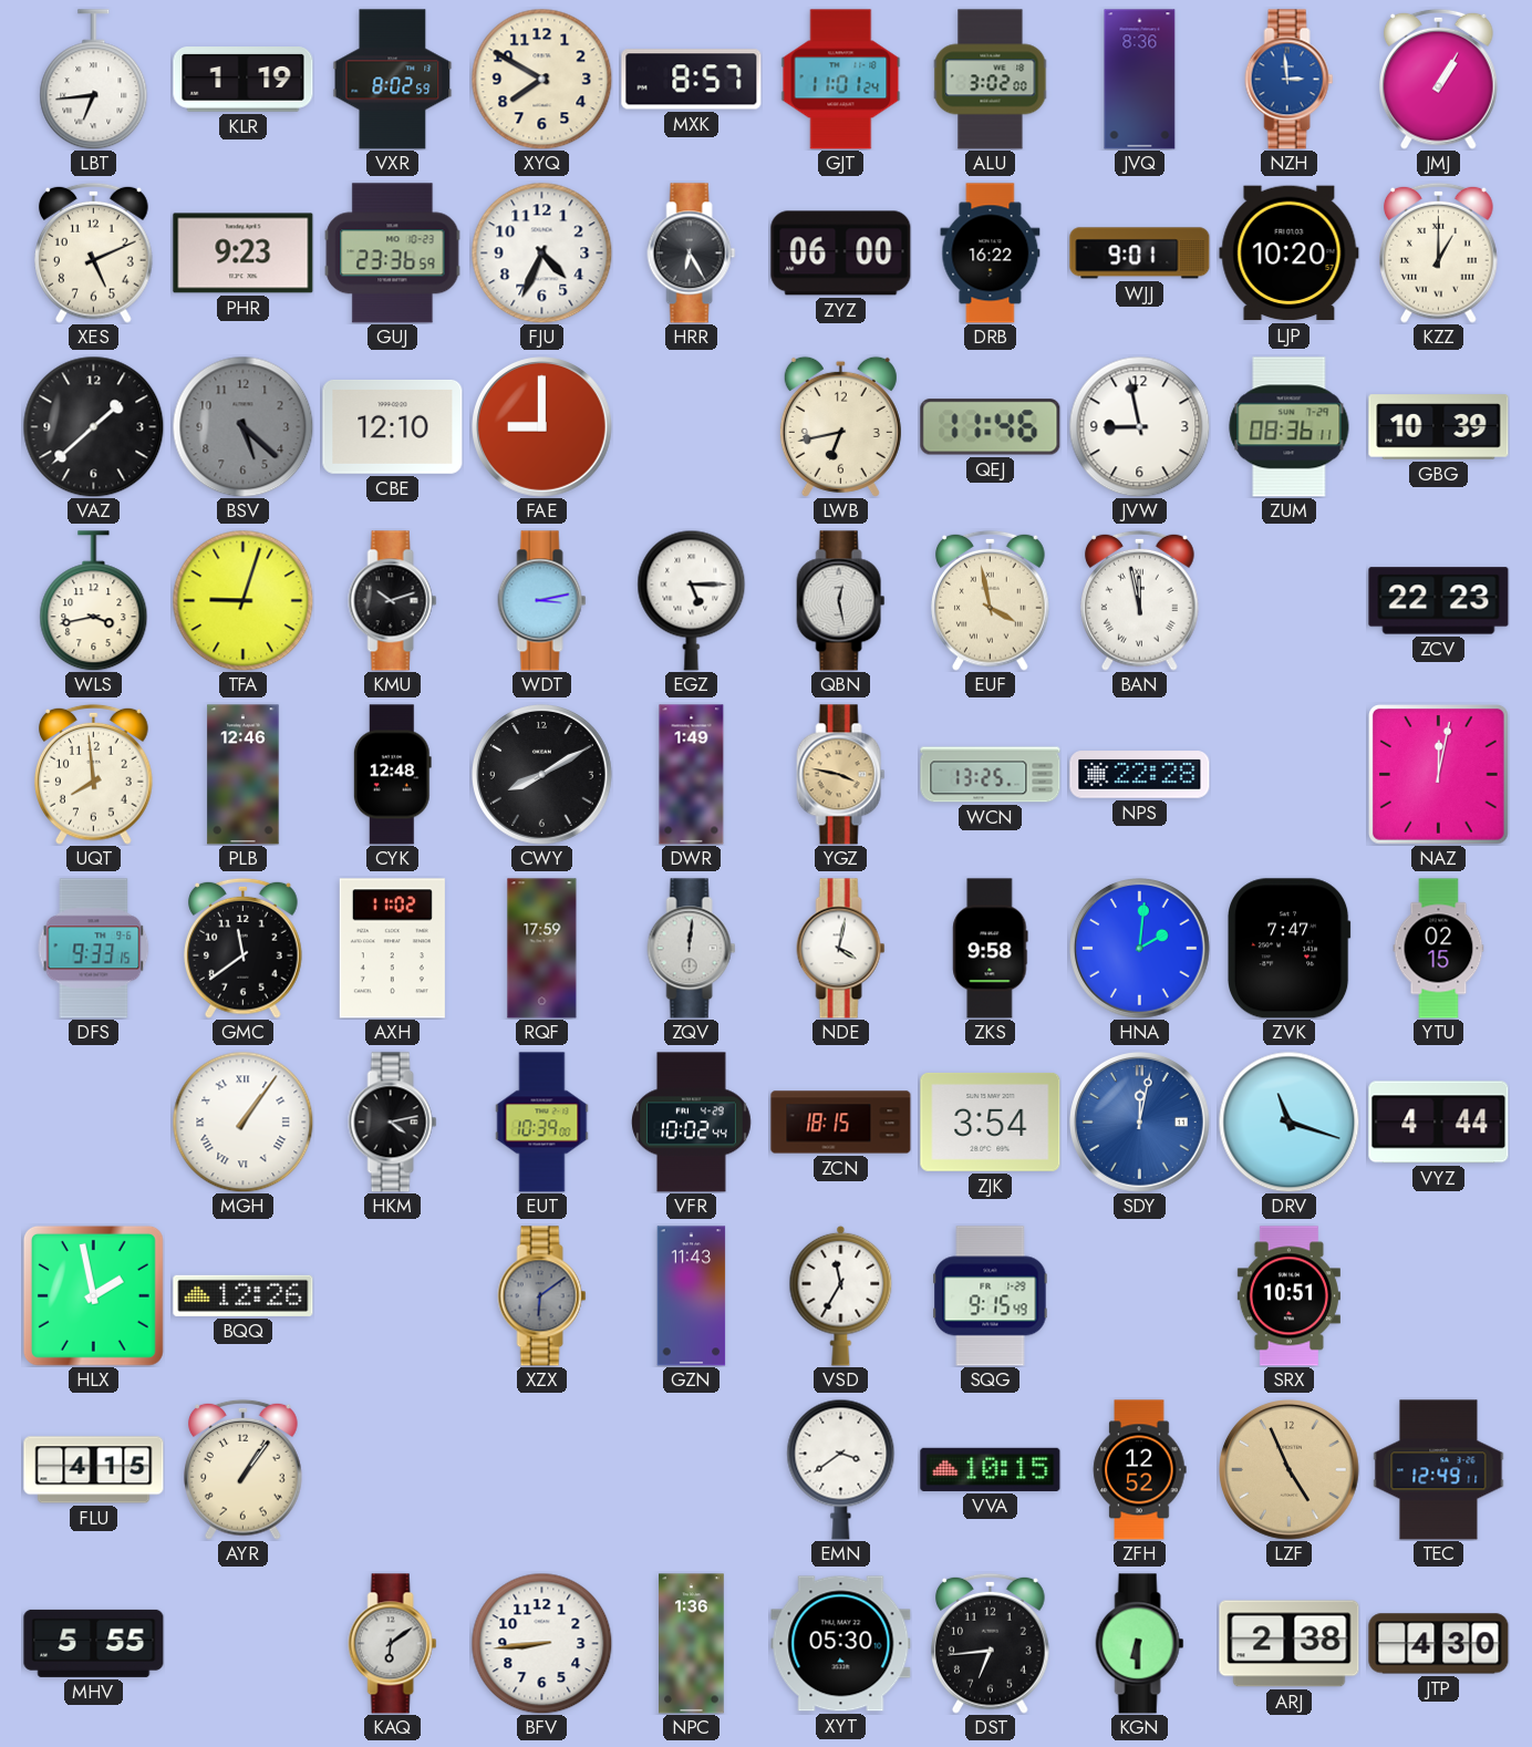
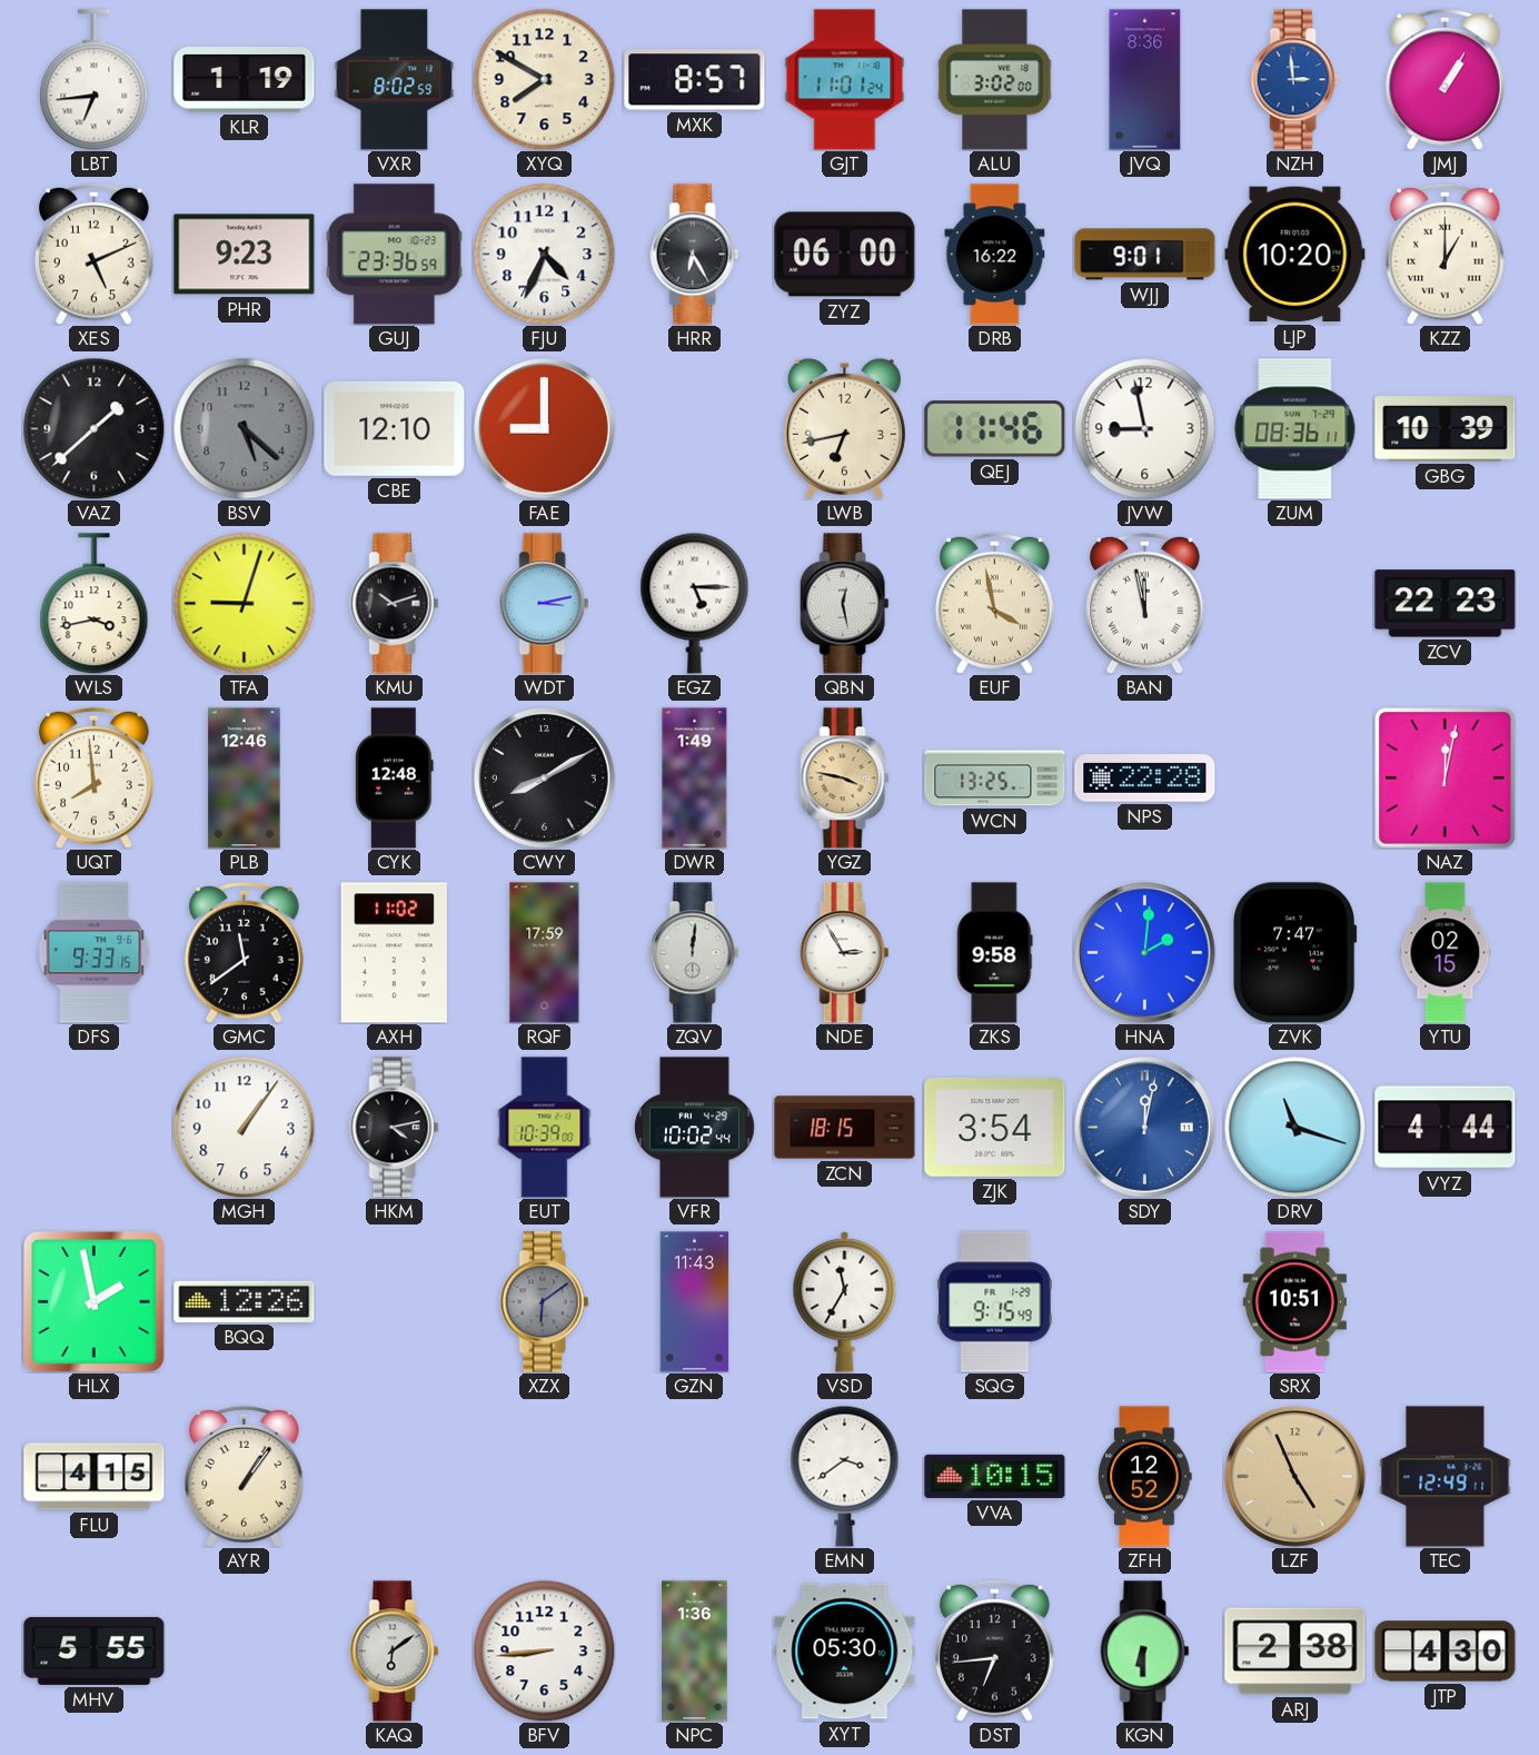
NDE: 4:02 -> 2:55 (845, 953)
MGH numerals: Roman -> Arabic (244, 1127)
